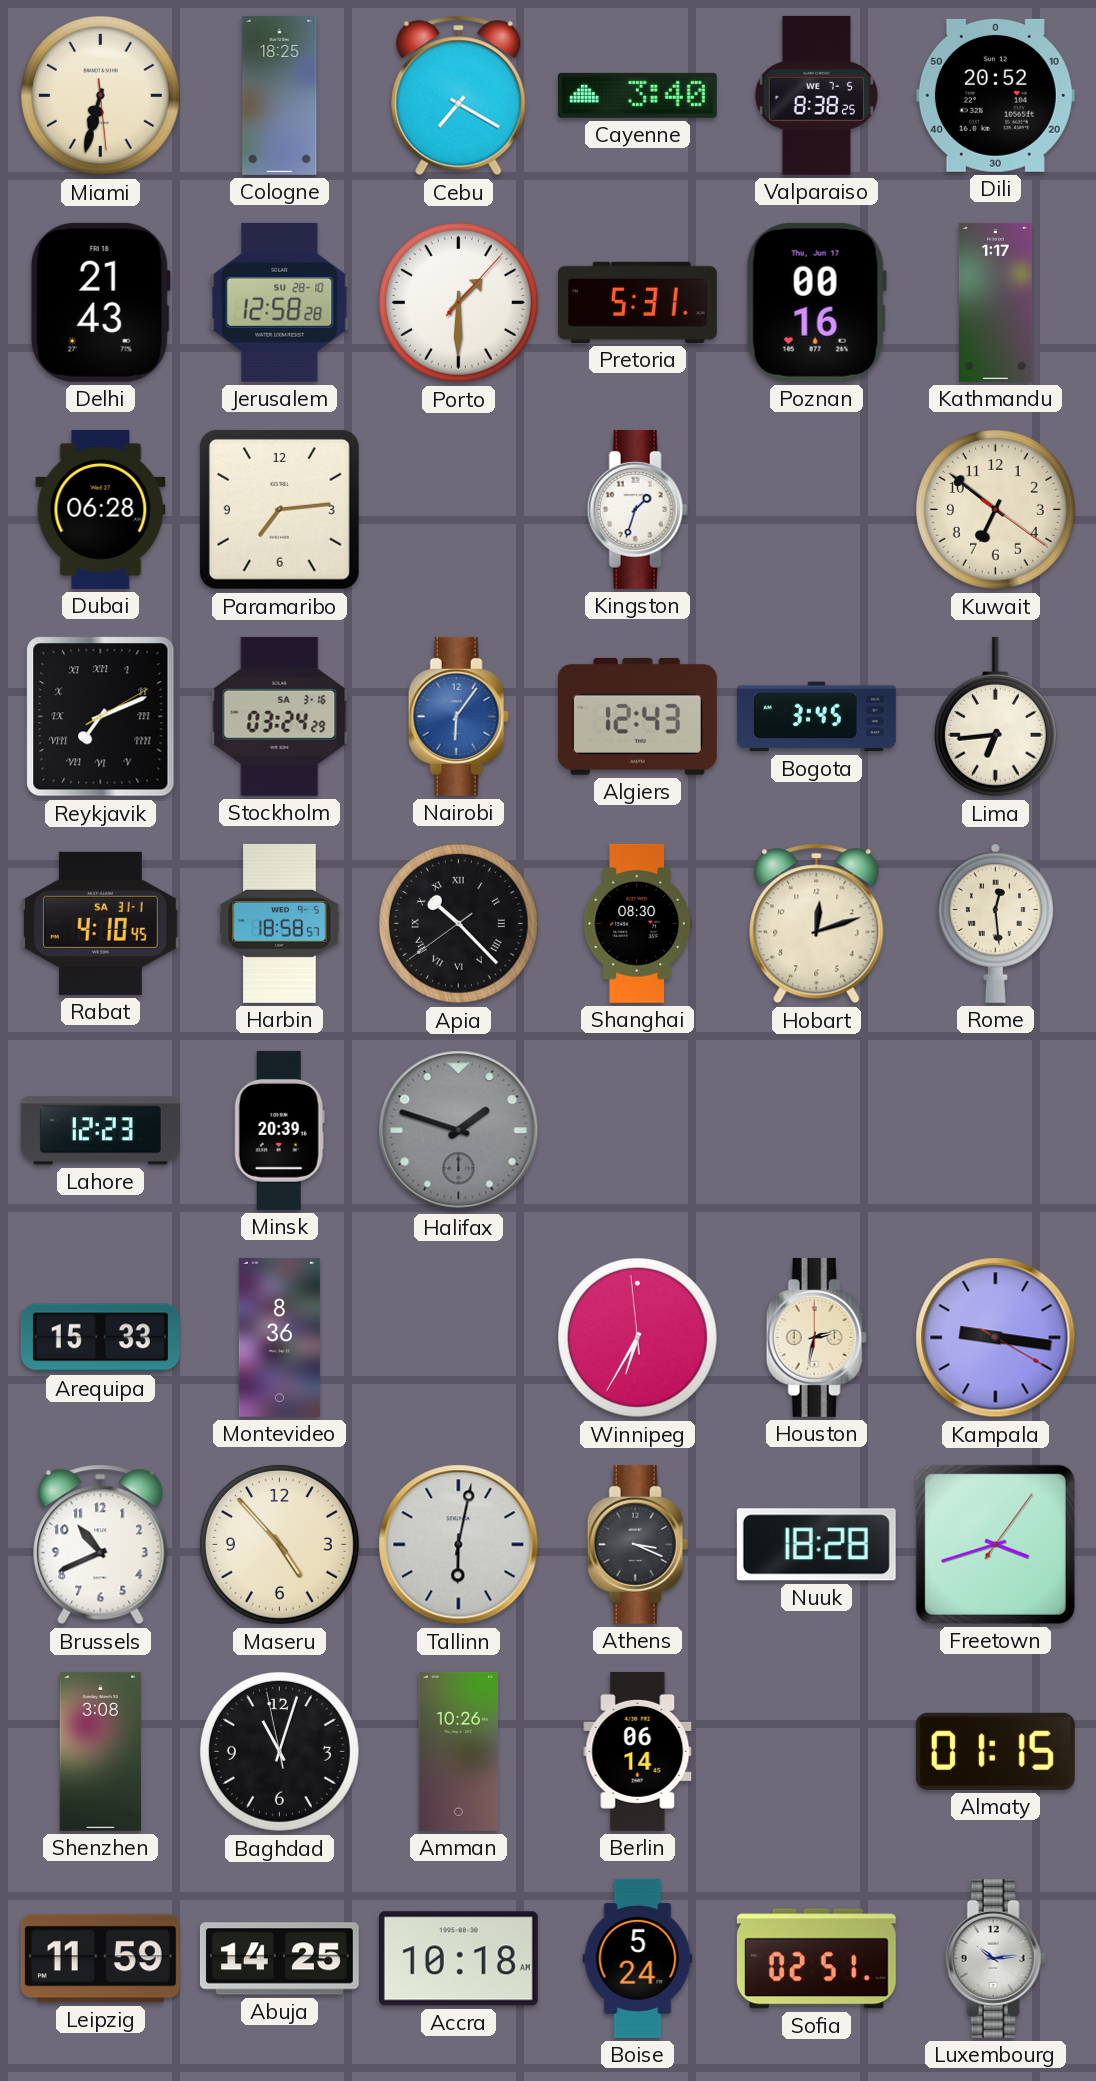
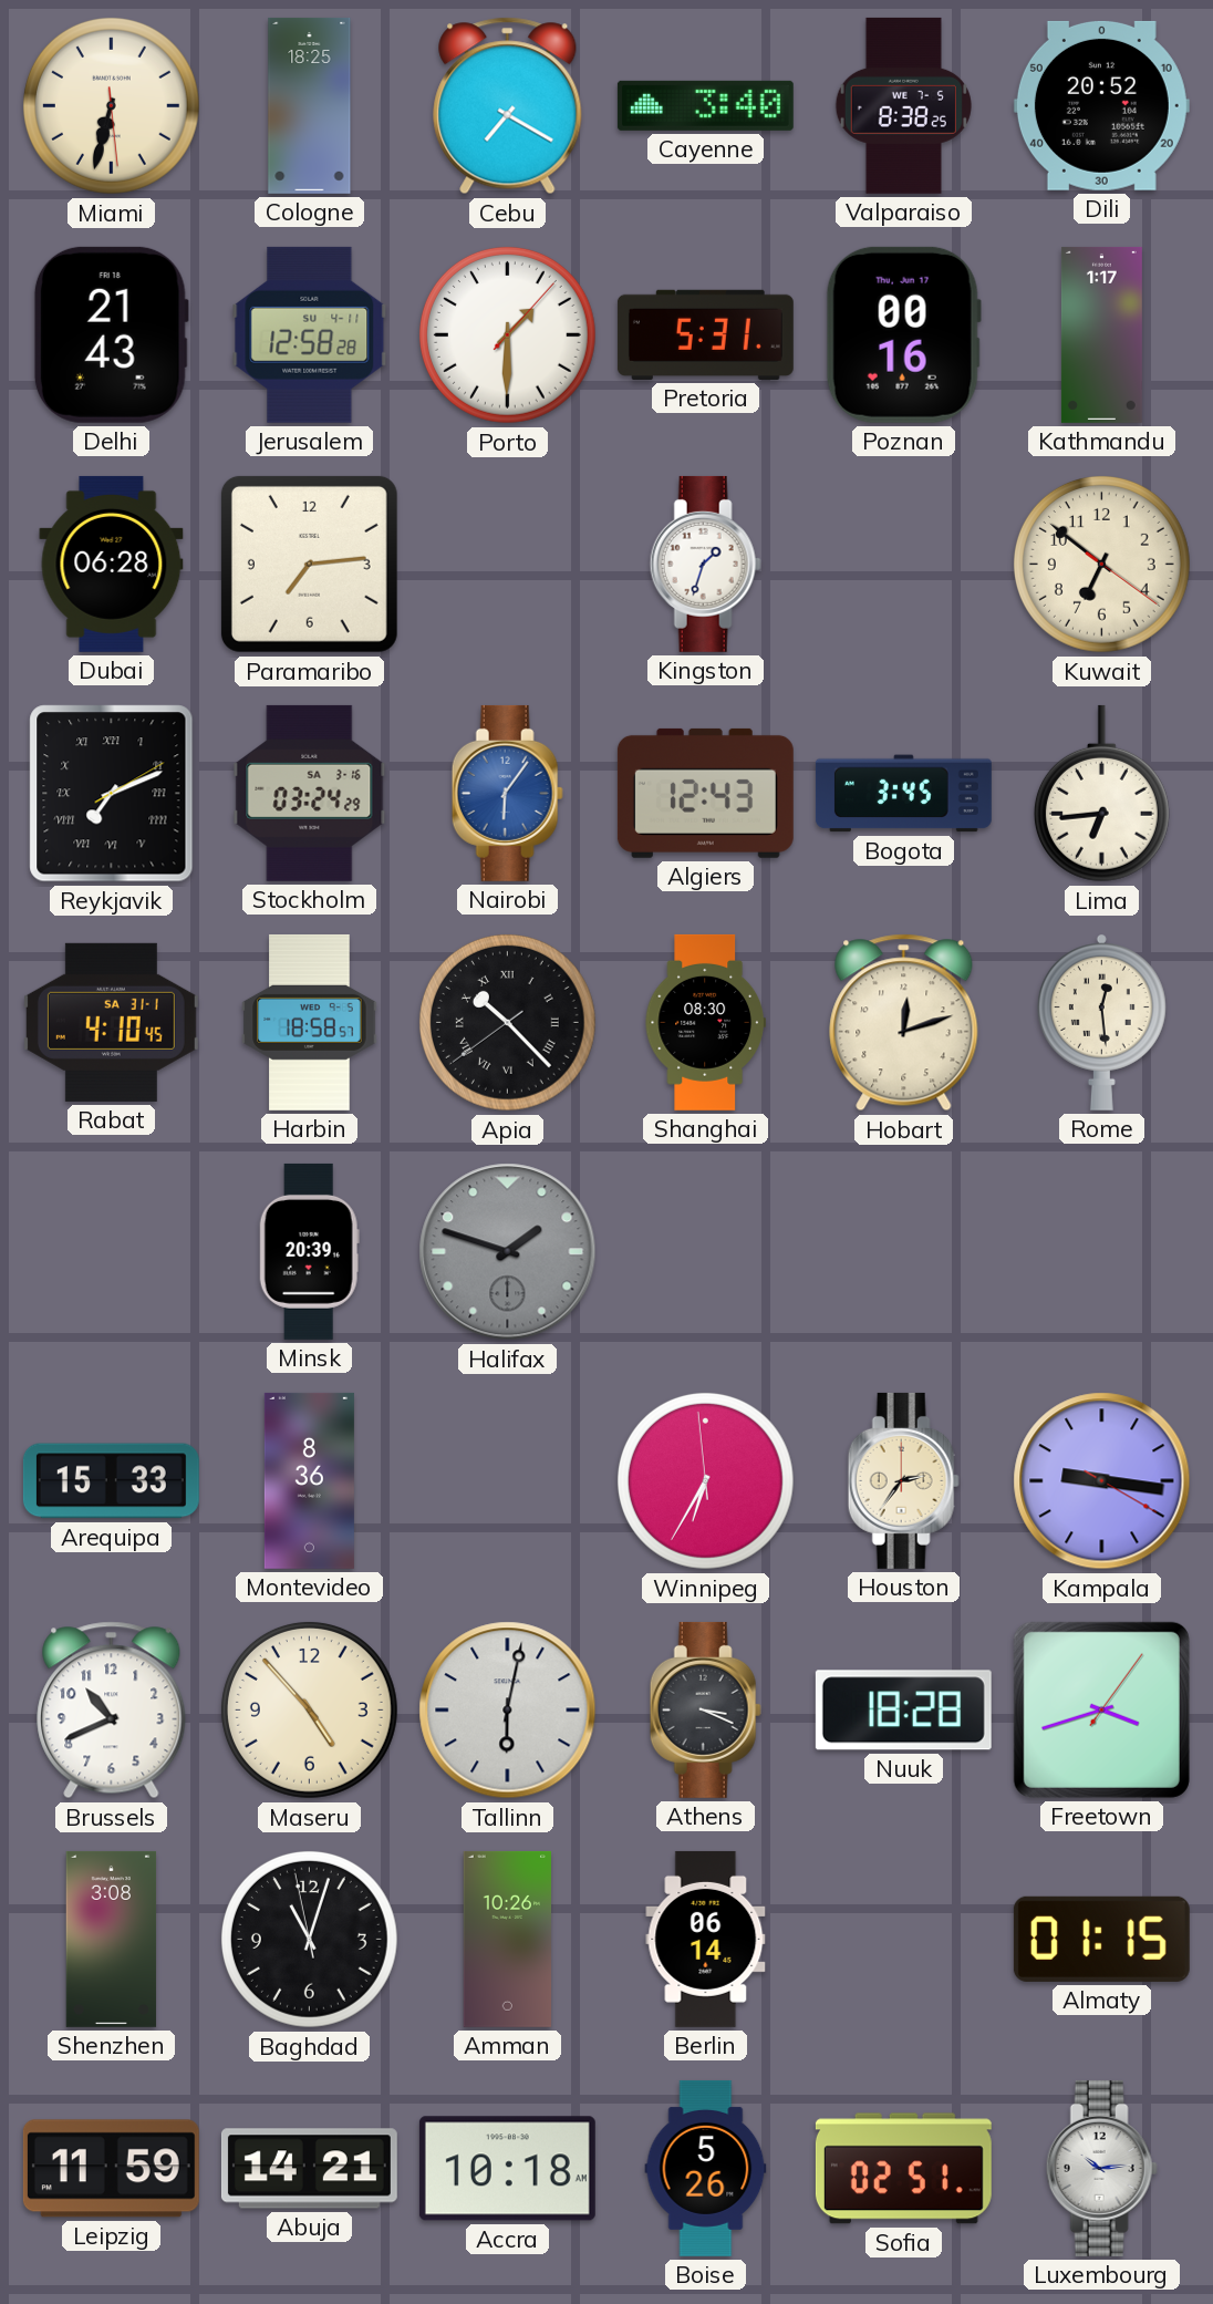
Jerusalem date: SU 28-10 -> SU 4-11 (310, 334)
Lahore: 12:23 -> none (100, 1131)
Houston: 2:32 -> 2:36 (903, 1480)
Abuja: 14:25 -> 14:21 (309, 2169)
Boise: 5:24 -> 5:26 (706, 2168)
